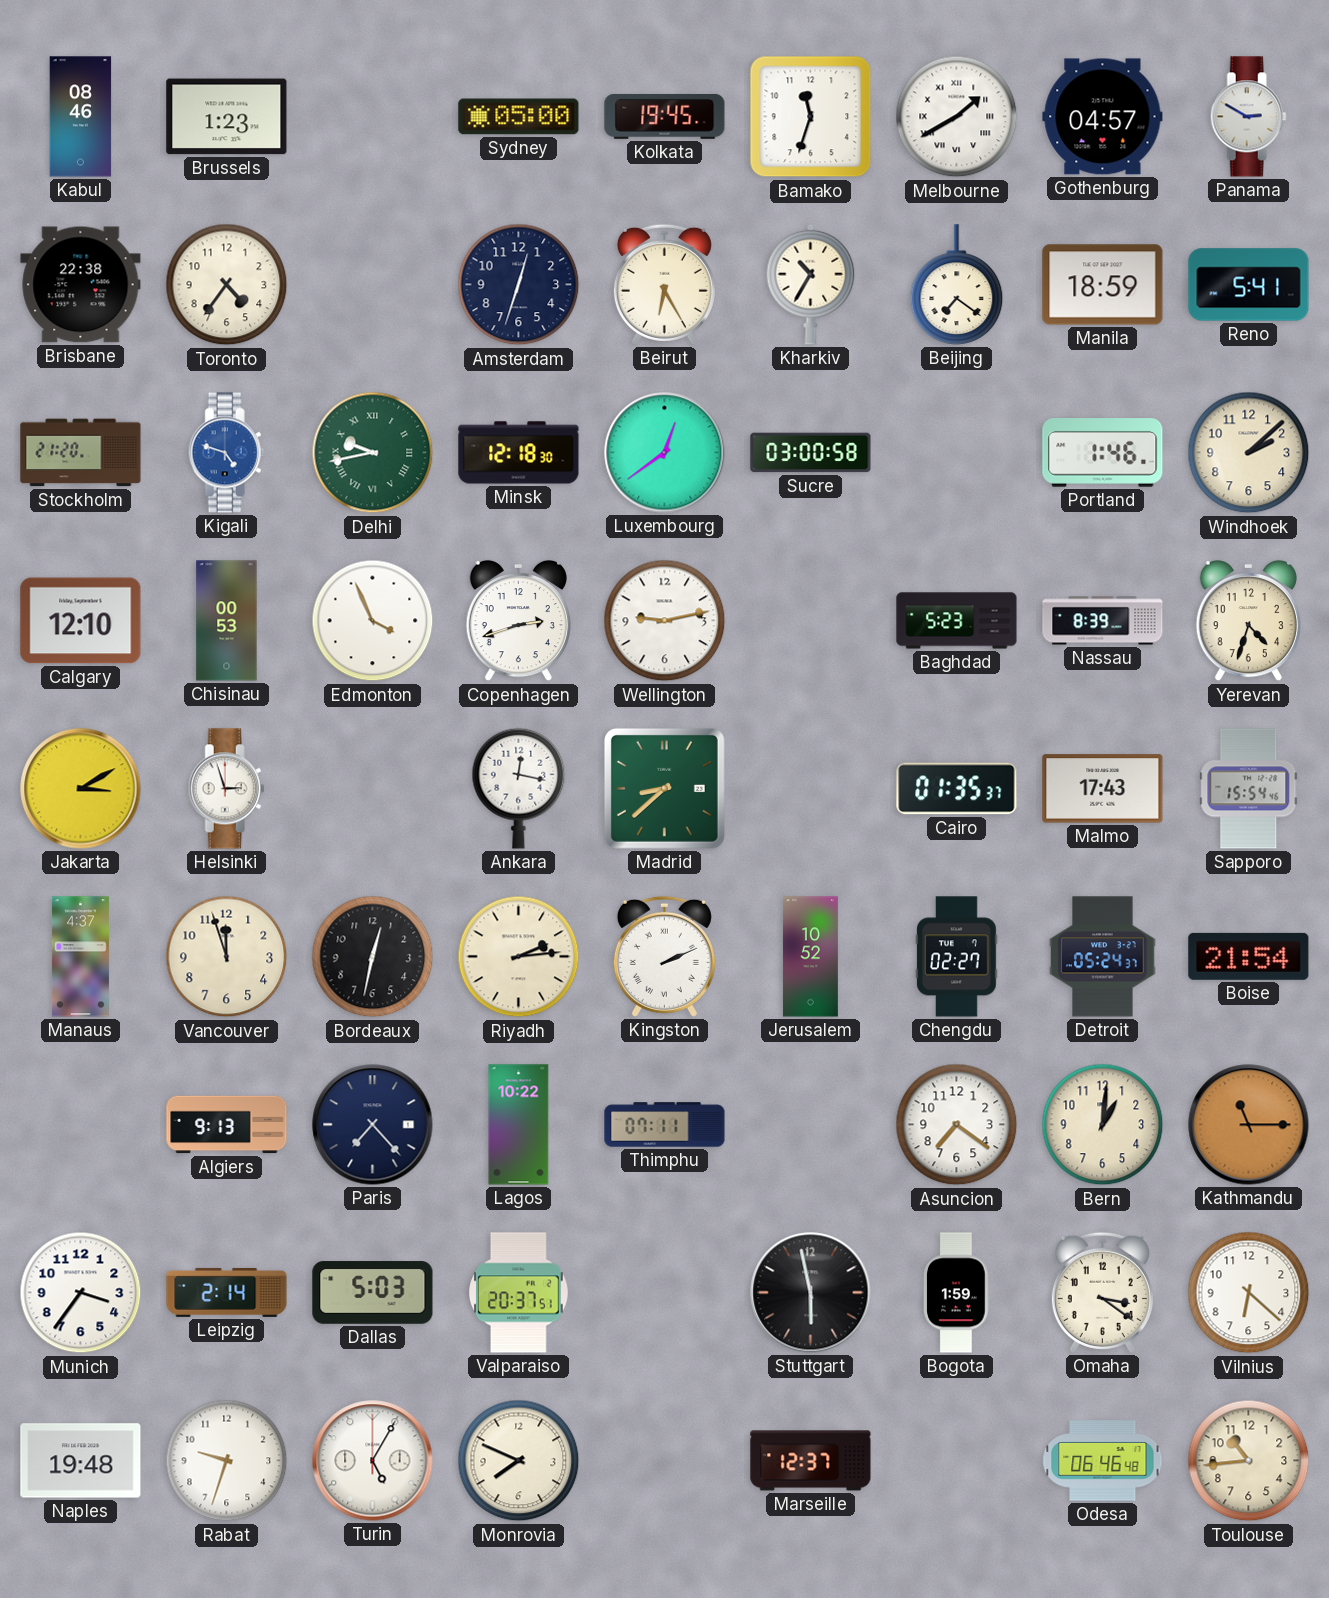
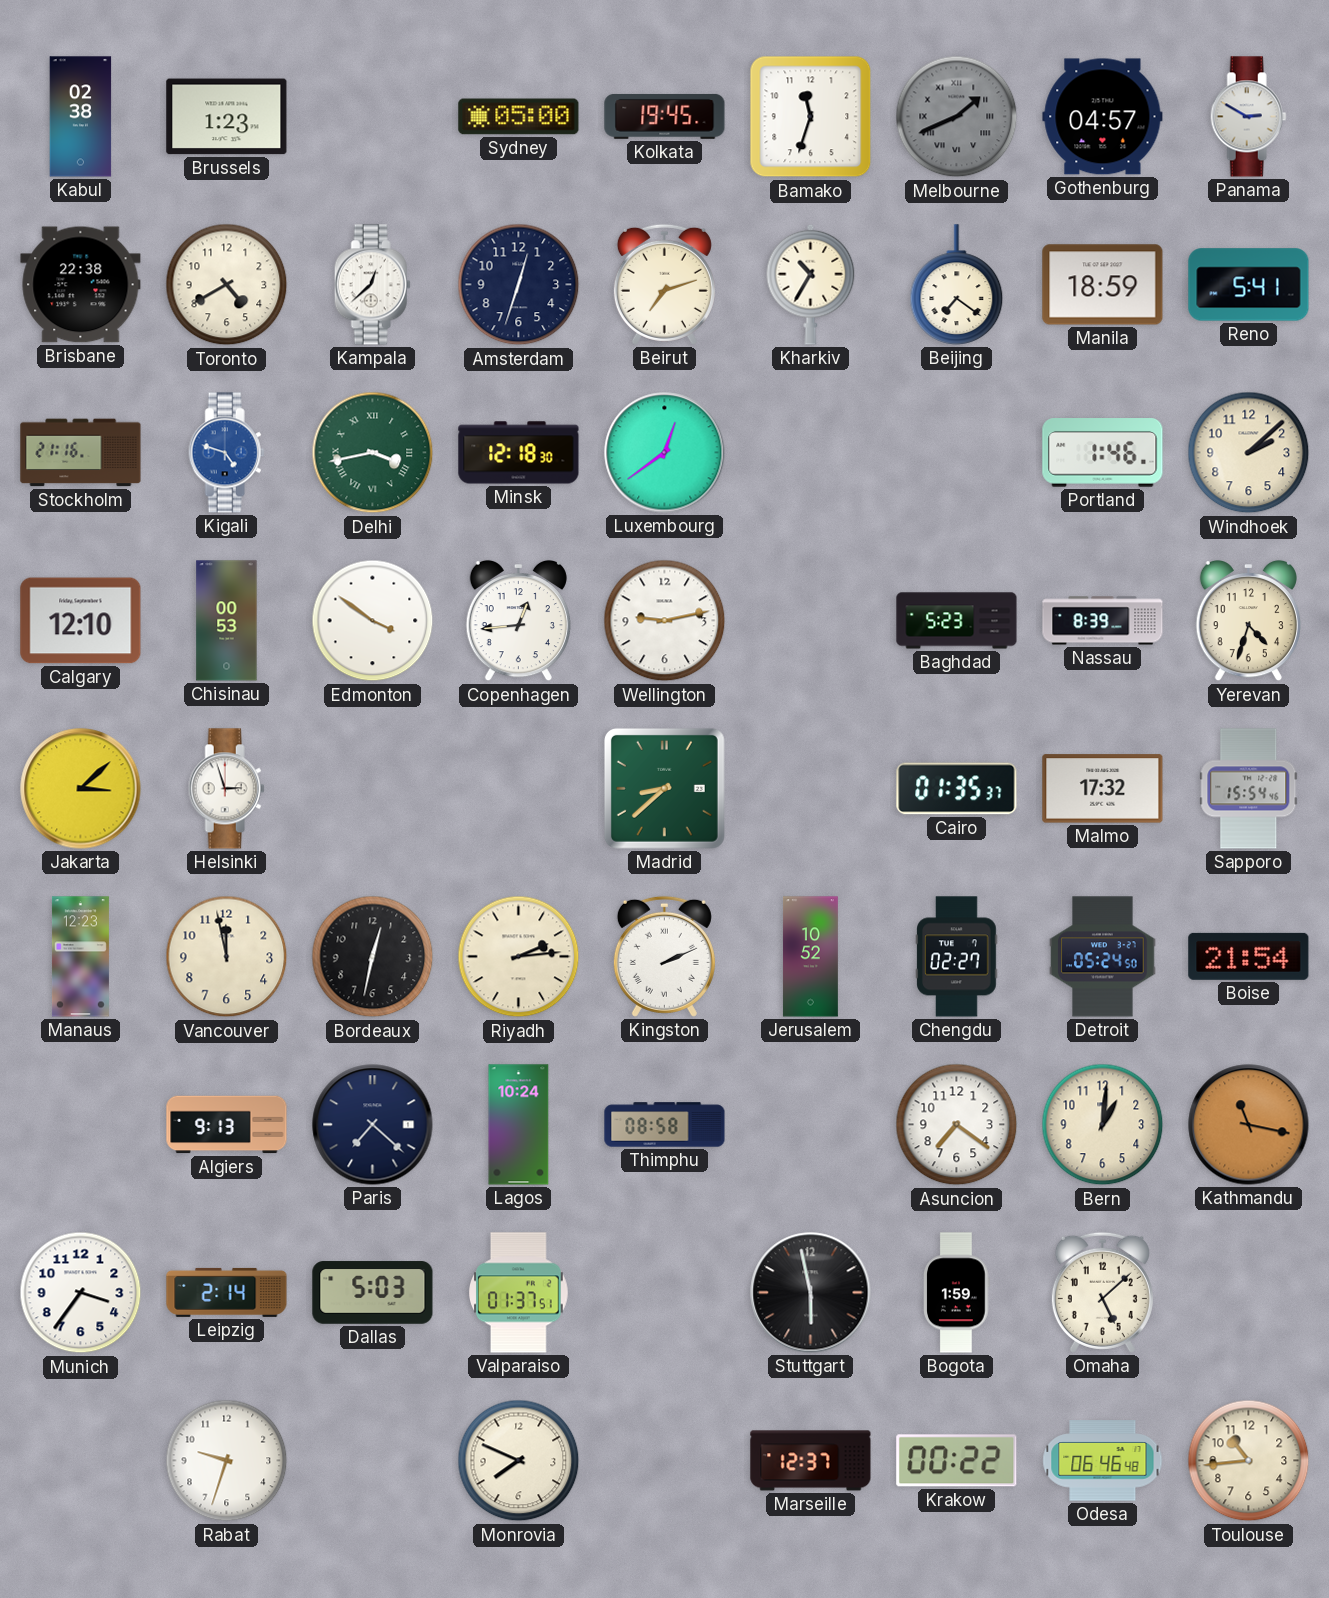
Kabul: 08:46 -> 02:38 (81, 117)
Melbourne: 1:40 -> 1:41 (957, 117)
Melbourne dial: white -> grey (957, 117)
Toronto: 4:36 -> 4:40 (227, 285)
Kampala: none -> 12:38 (372, 285)
Beirut: 6:25 -> 7:12 (664, 284)
Stockholm: 21:20 -> 21:16 (81, 453)
Delhi: 9:43 -> 3:43 (373, 453)
Sucre: 03:00 -> none (811, 453)
Edmonton: 3:56 -> 3:51 (373, 621)
Copenhagen: 2:42 -> 12:44 (518, 621)
Jakarta: 3:10 -> 3:08 (81, 789)
Ankara: 12:17 -> none (519, 788)
Malmo: 17:43 -> 17:32 (1103, 789)
Manaus: 4:37 -> 12:23 (80, 957)
Vancouver: 11:57 -> 11:58 (227, 957)
Detroit: 05:24:37 -> 05:24:50 (1103, 957)
Paris: 7:23 -> 7:22 (373, 1125)
Lagos: 10:22 -> 10:24 (519, 1125)
Thimphu: 07:11 -> 08:58 (665, 1125)
Kathmandu: 11:15 -> 11:17 (1249, 1125)
Valparaiso: 20:37 -> 01:37 (519, 1293)
Omaha: 3:21 -> 5:08 (1102, 1292)
Vilnius: 6:22 -> none (1249, 1293)
Naples: 19:48 -> none (81, 1461)
Turin: 5:05 -> none (373, 1461)
Krakow: none -> 00:22 (957, 1461)
